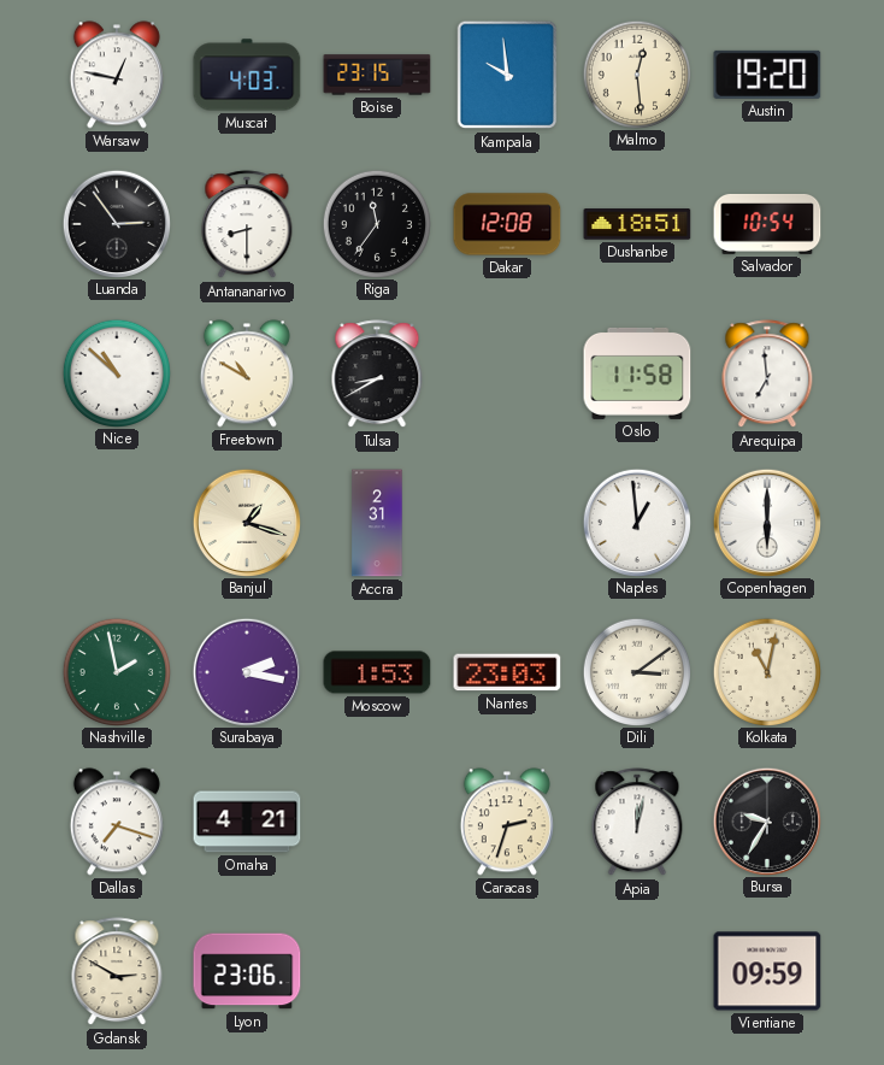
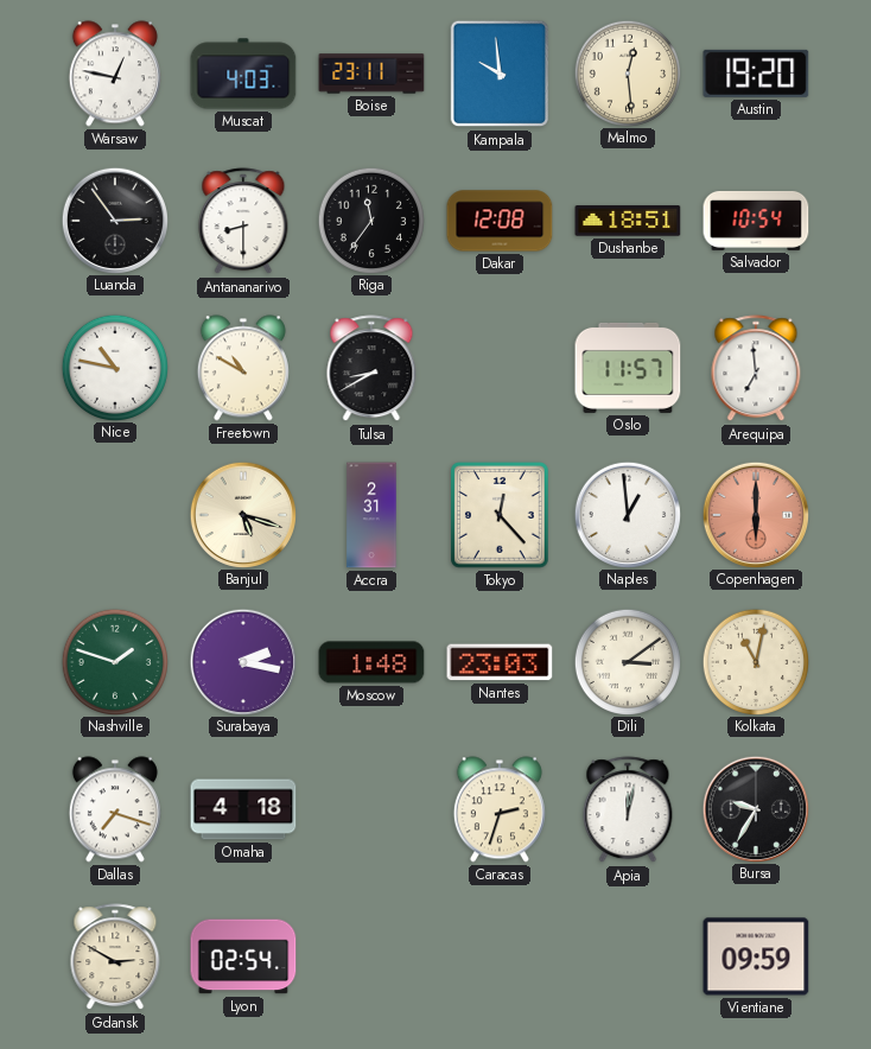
Boise: 23:15 -> 23:11 (371, 74)
Nice: 10:52 -> 10:47 (114, 367)
Oslo: 11:58 -> 11:57 (628, 368)
Banjul: 1:18 -> 5:18 (242, 514)
Tokyo: none -> 12:23 (500, 515)
Copenhagen dial: white -> salmon (755, 514)
Nashville: 1:58 -> 1:48 (114, 661)
Moscow: 1:53 -> 1:48 (371, 662)
Omaha: 4:21 -> 4:18 (243, 809)
Lyon: 23:06 -> 02:54 (243, 956)
